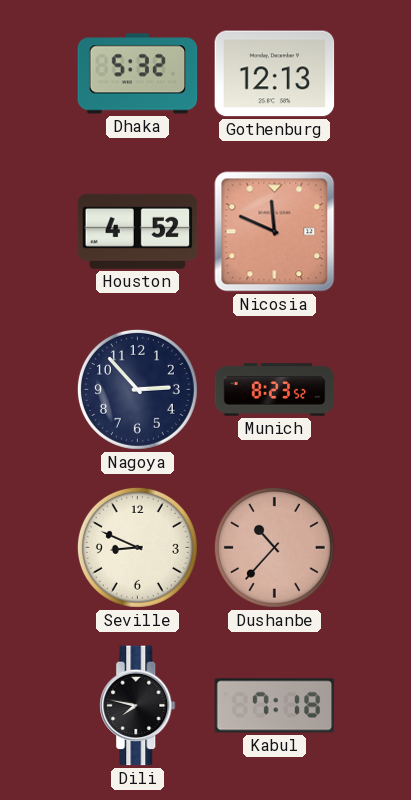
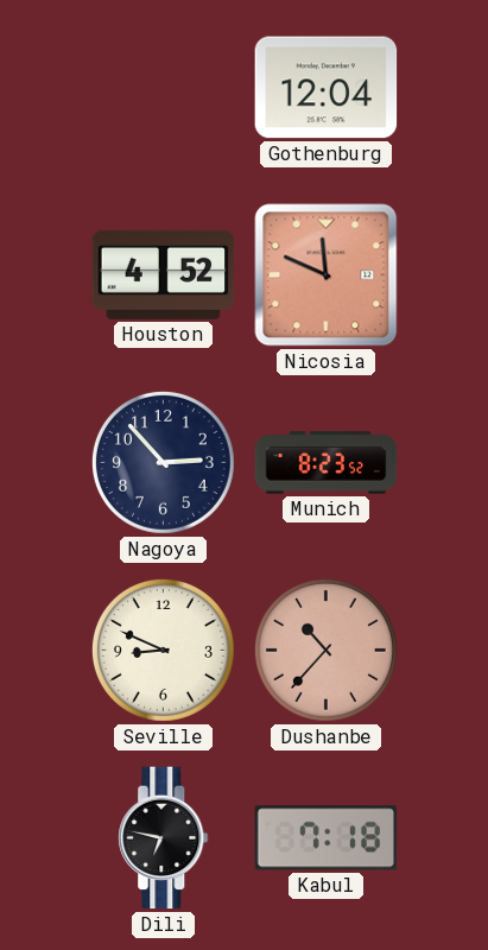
Dhaka: 5:32 -> none (138, 74)
Gothenburg: 12:13 -> 12:04 (327, 88)
Dili: 7:47 -> 6:47 (164, 838)
